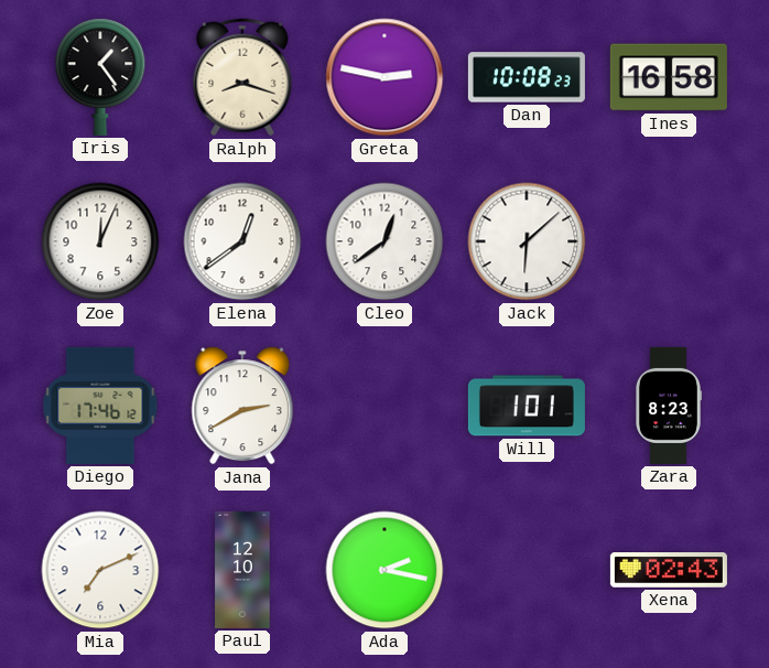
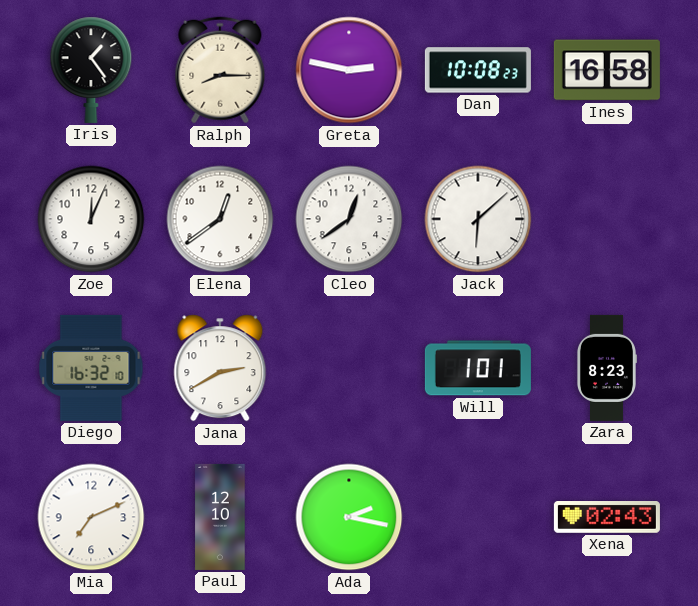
Ralph: 8:18 -> 8:15 (220, 70)
Diego: 17:46 -> 16:32 (91, 368)
